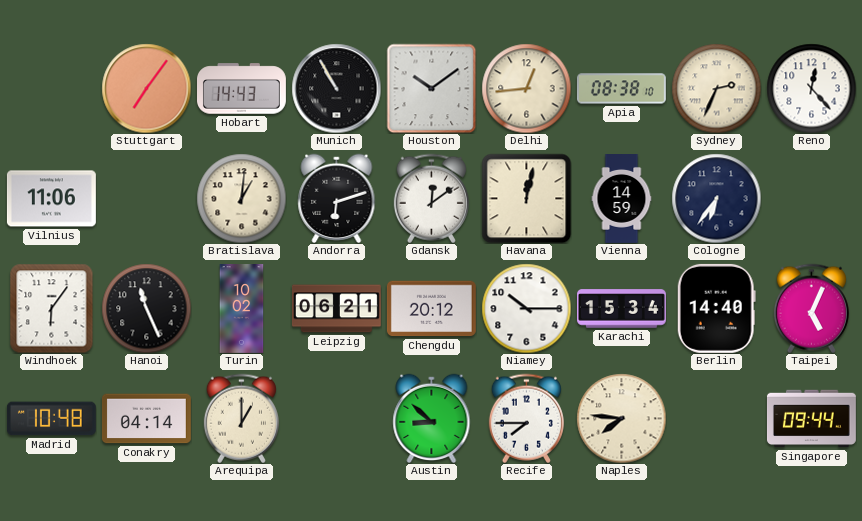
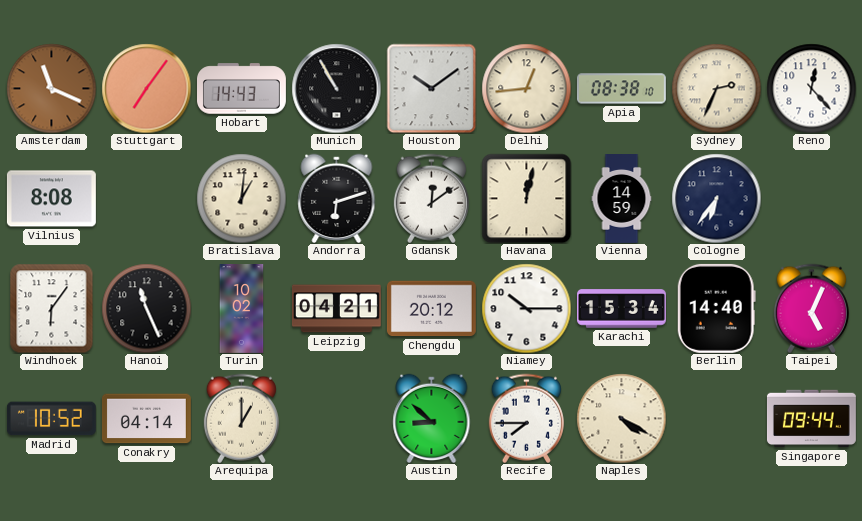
Amsterdam: none -> 11:19 (51, 88)
Vilnius: 11:06 -> 8:08 (51, 199)
Leipzig: 06:21 -> 04:21 (336, 309)
Madrid: 10:48 -> 10:52 (51, 419)
Naples: 7:46 -> 4:20 (621, 418)
